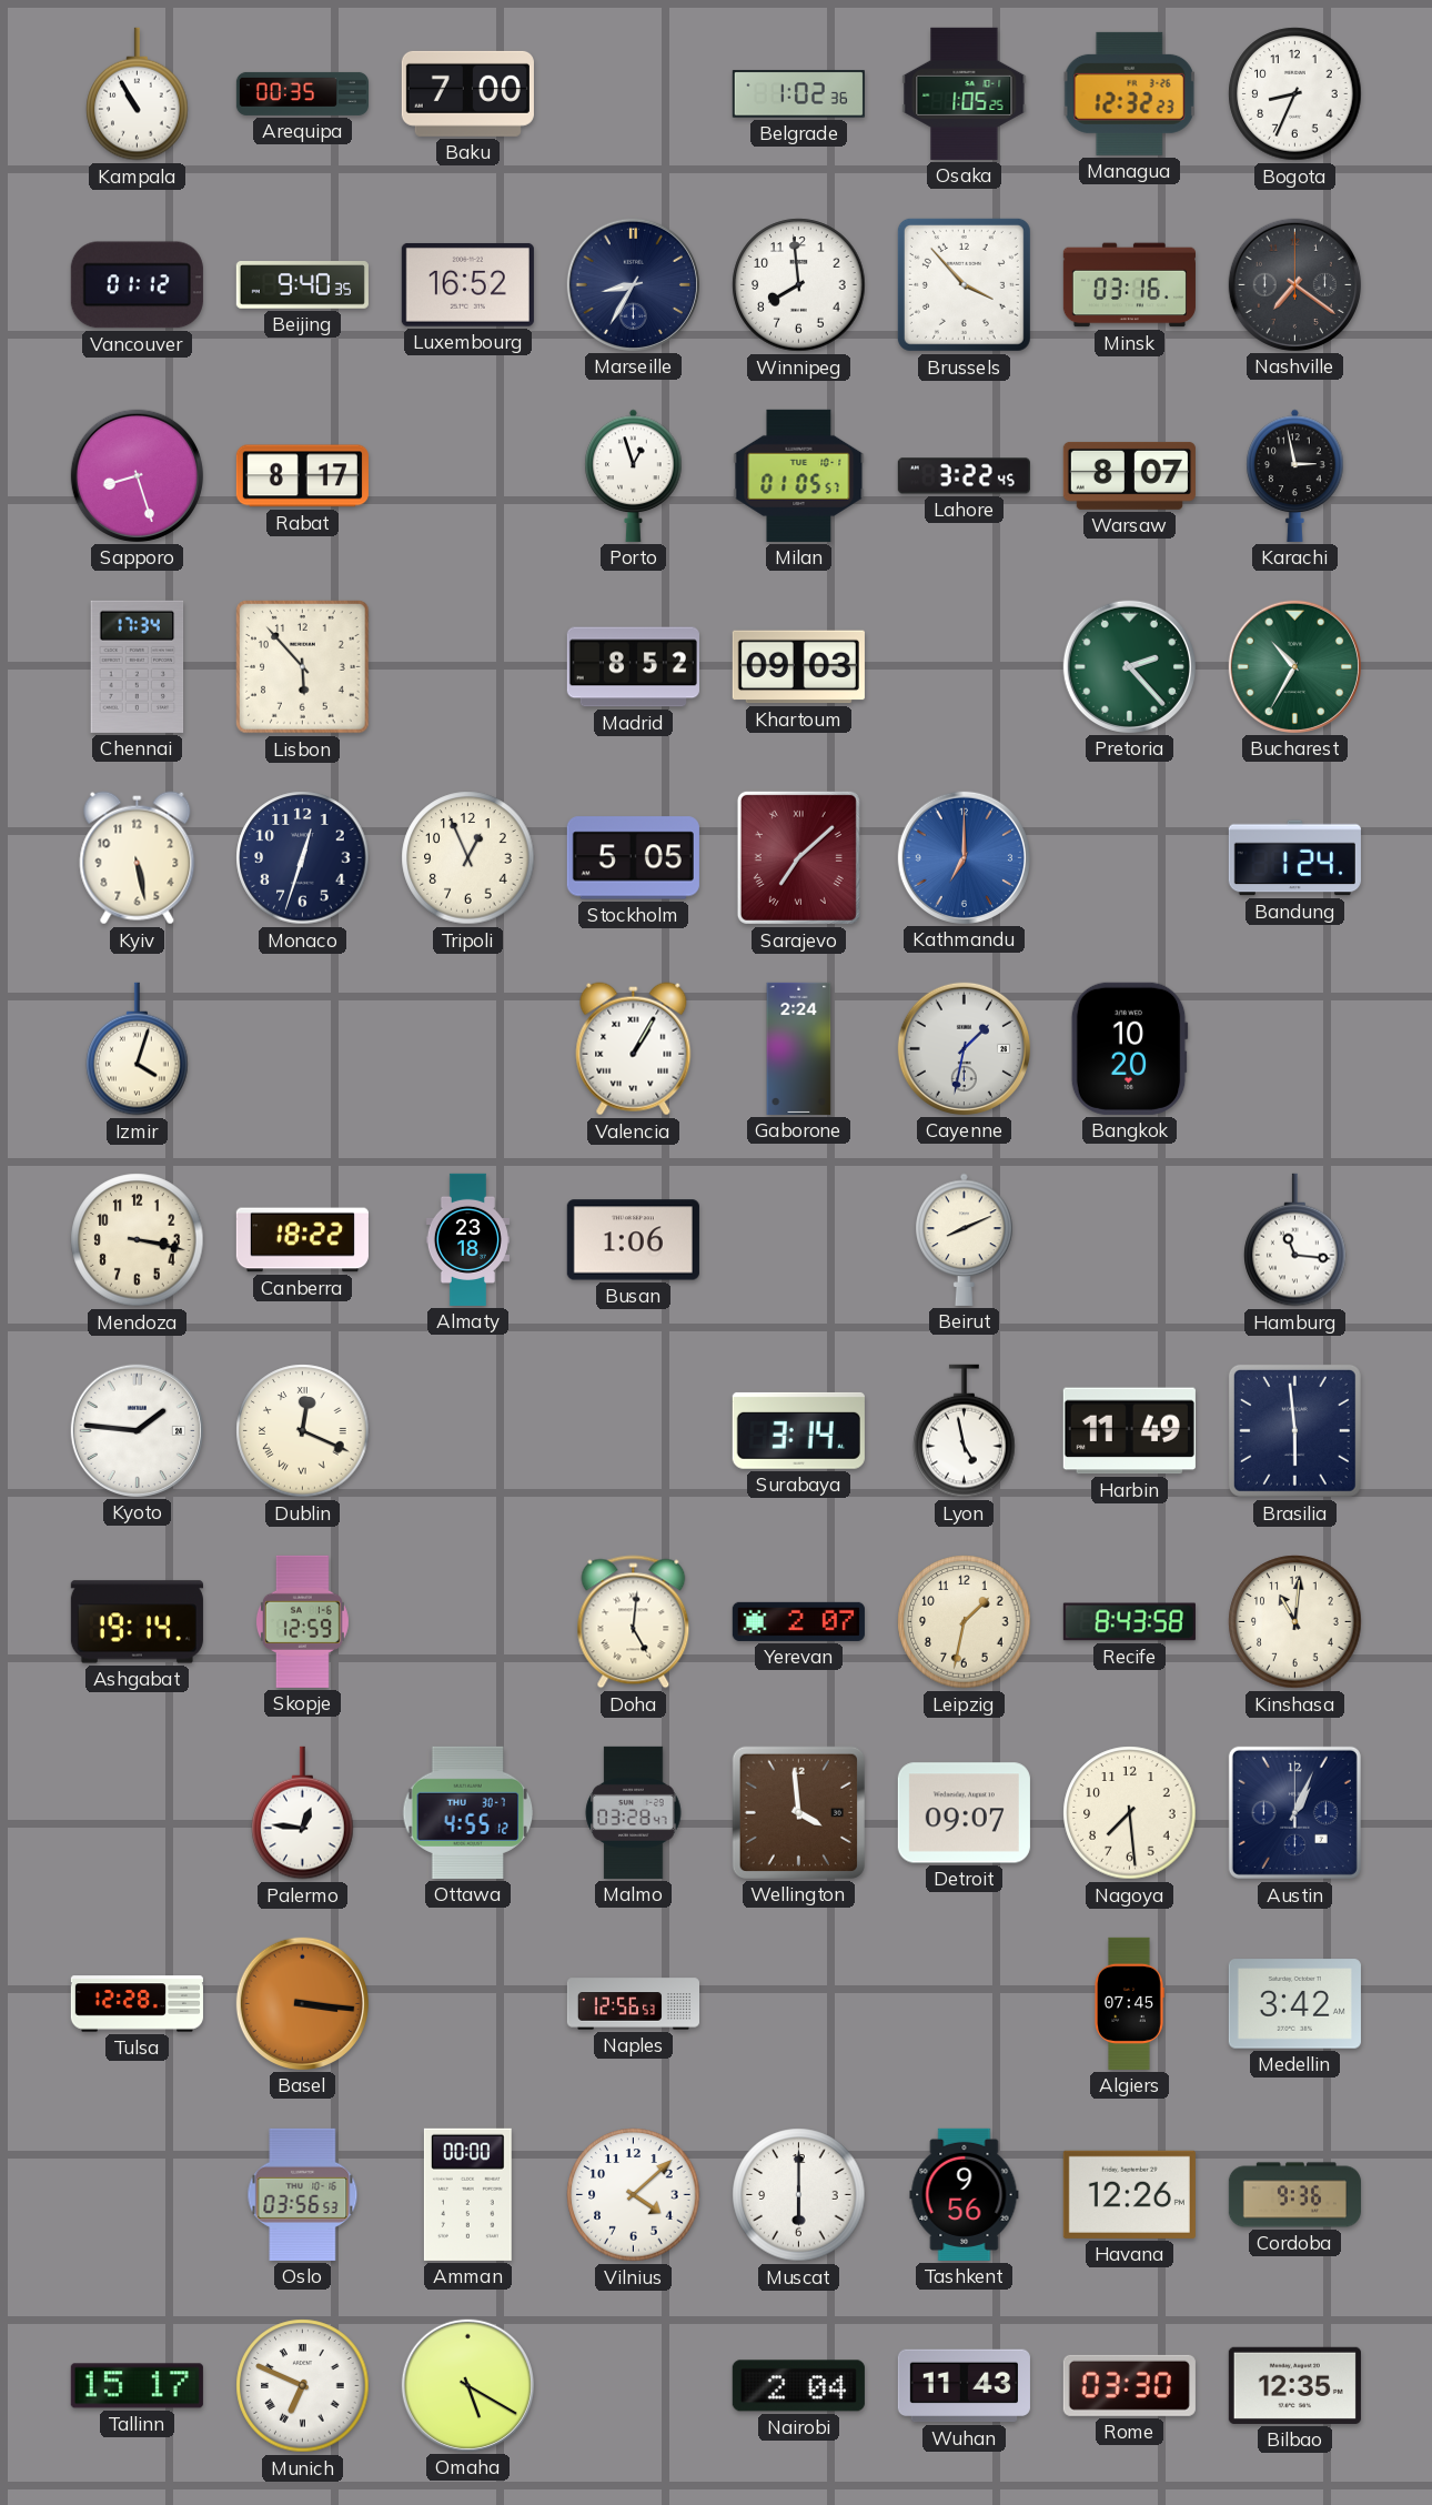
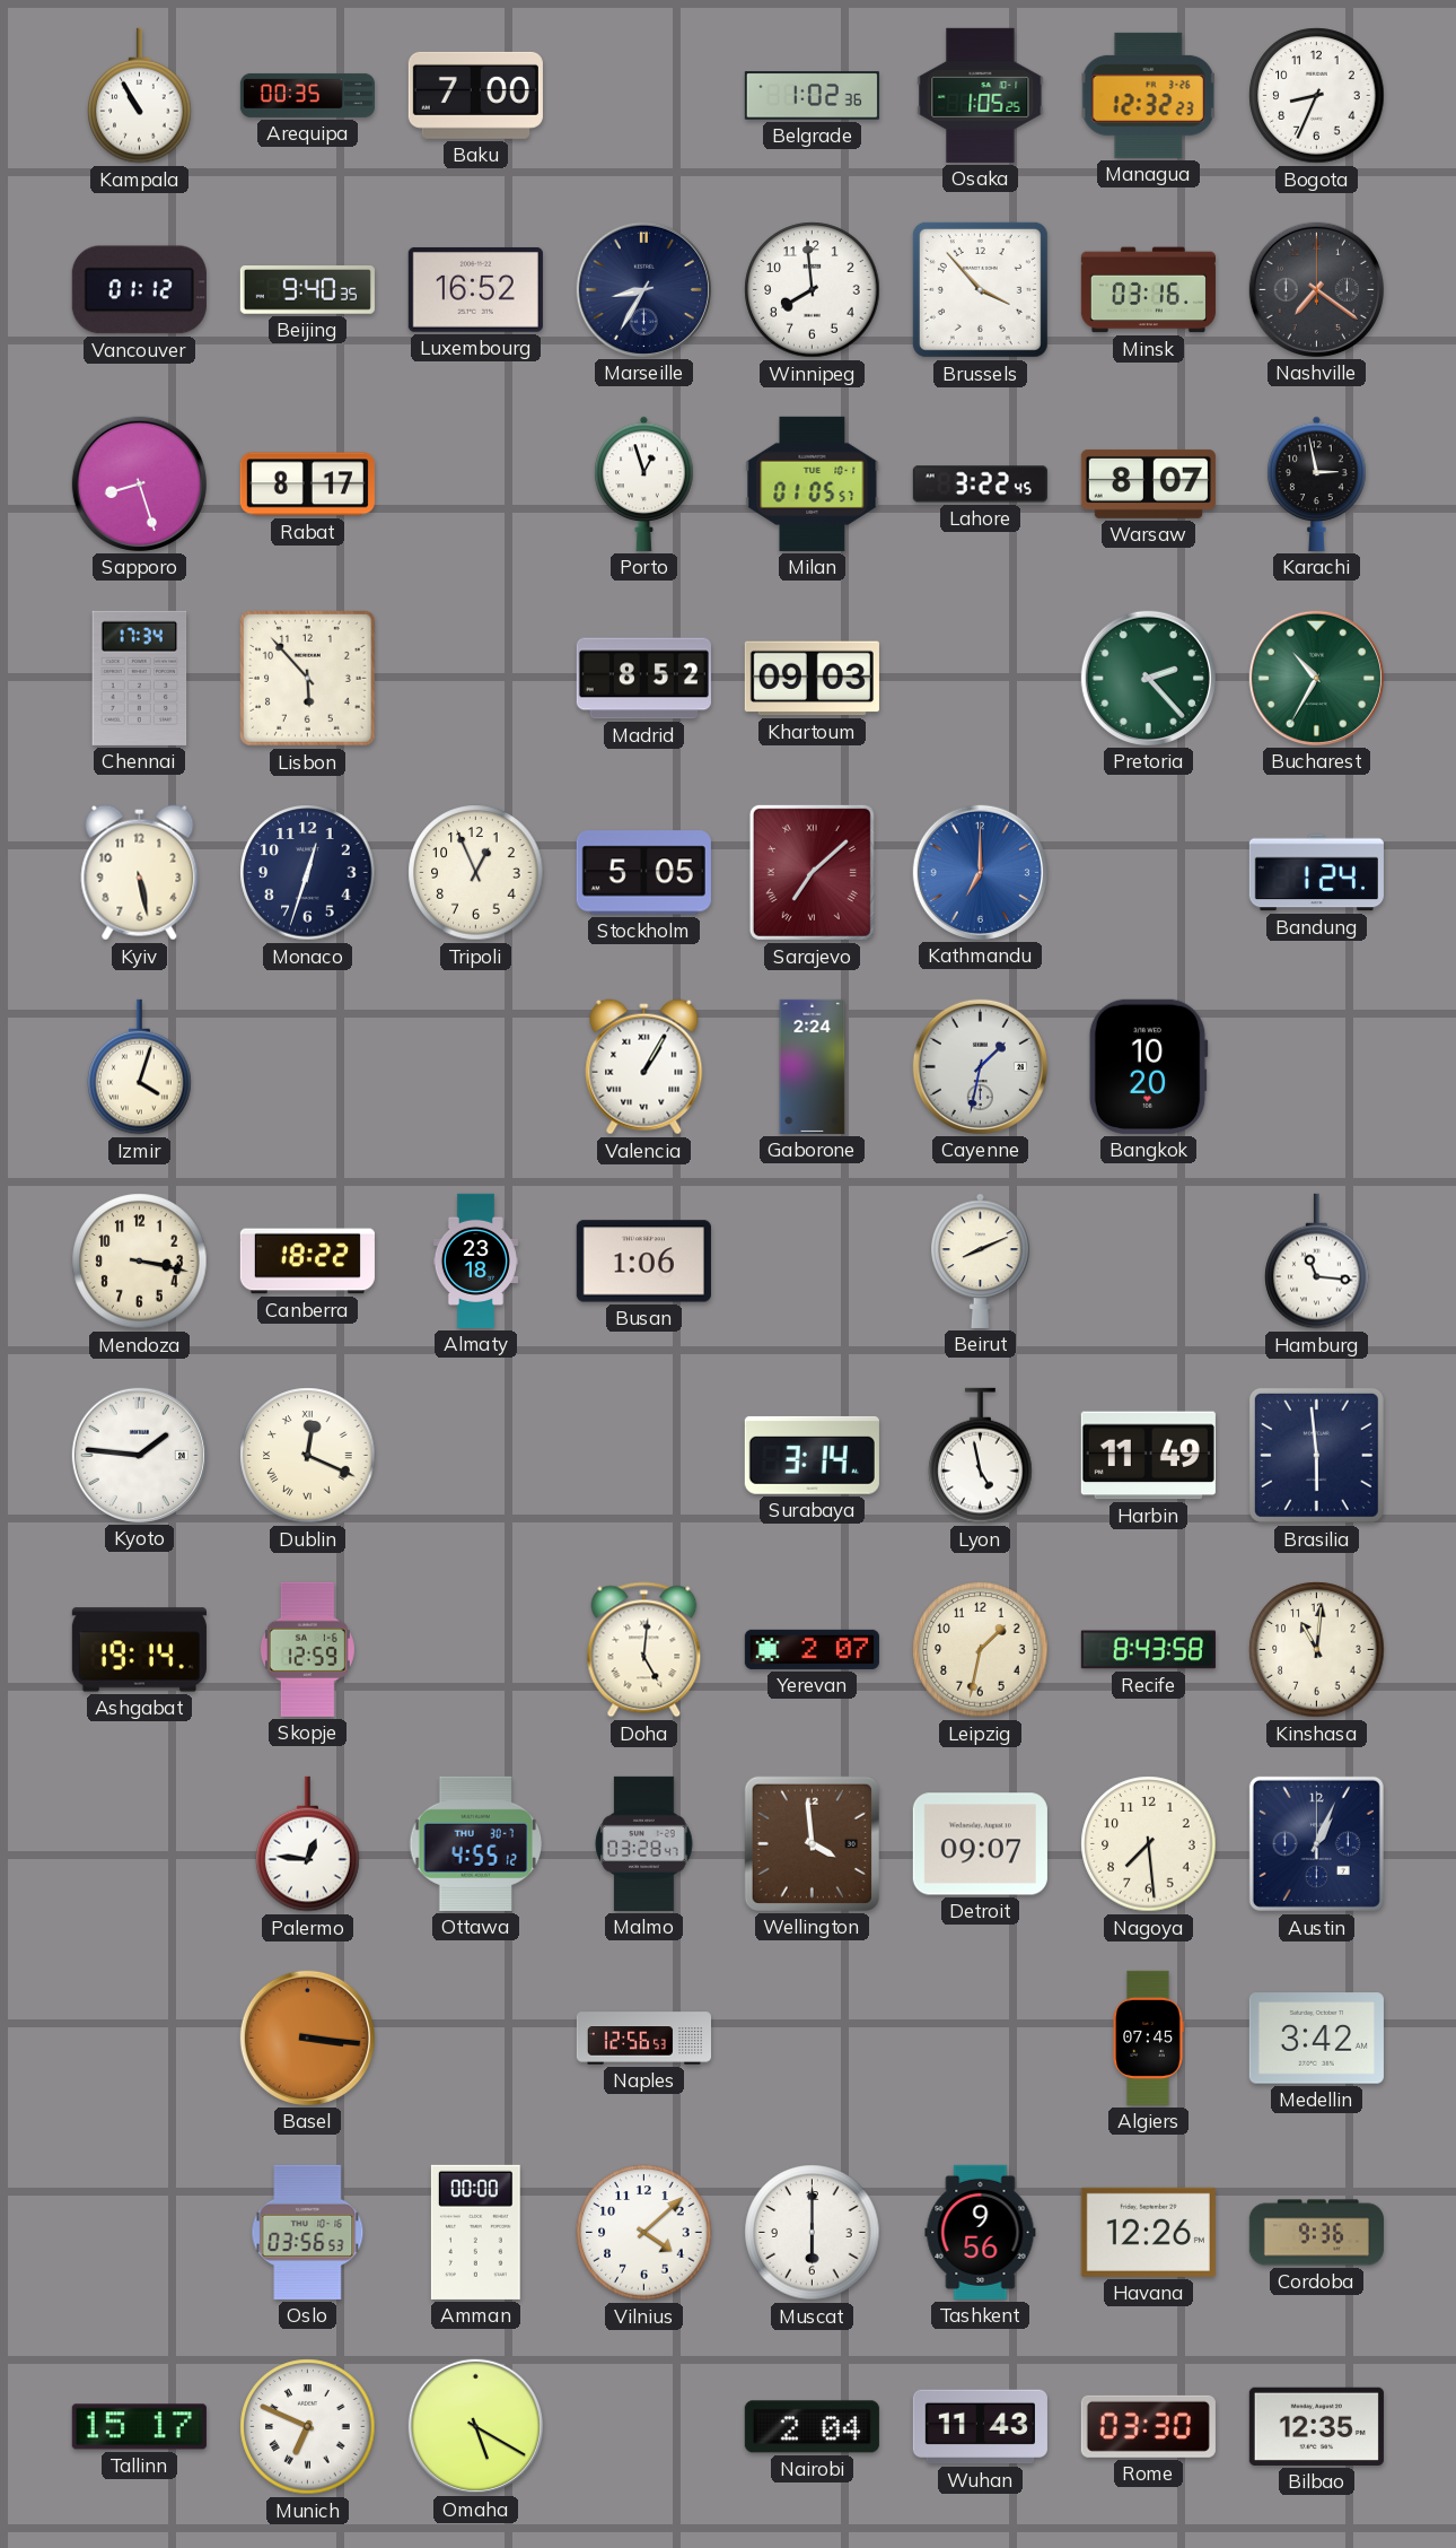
Tulsa: 12:28 -> none (137, 2004)
